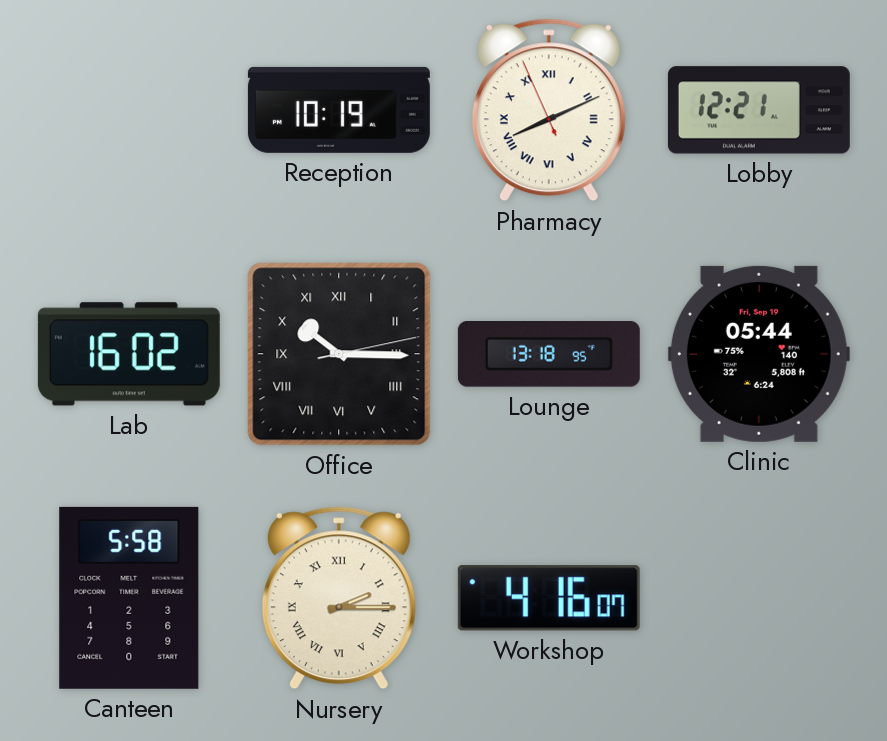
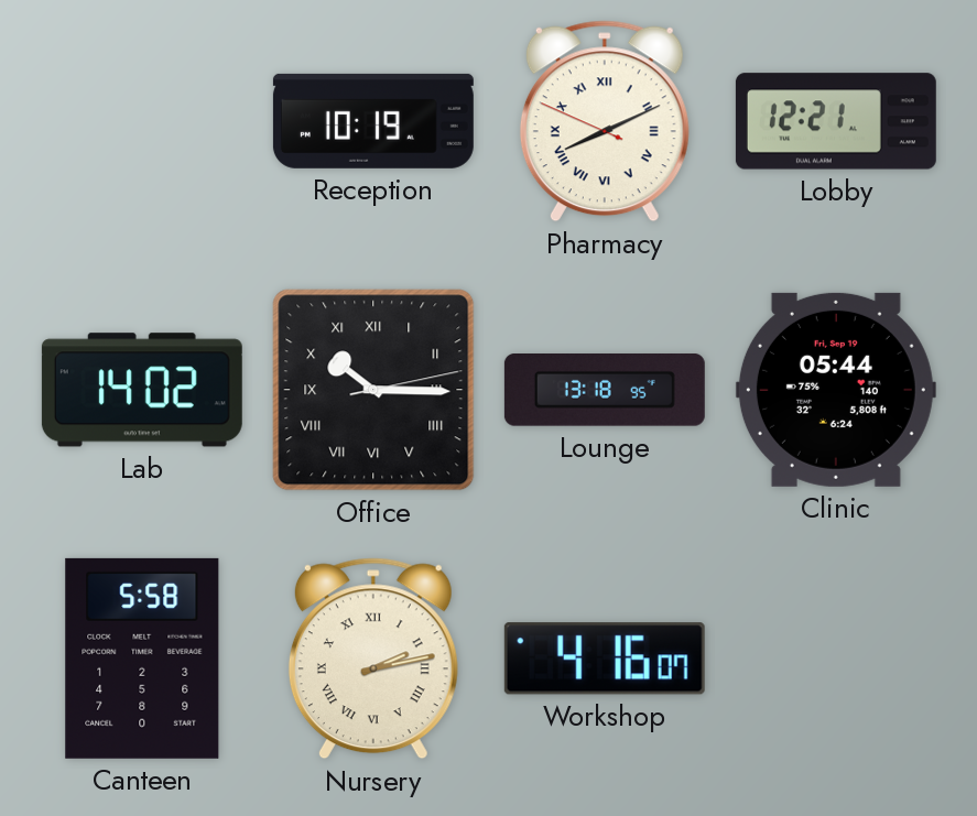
Pharmacy: 8:10:56 -> 8:10:49 (605, 121)
Lab: 16:02 -> 14:02 (142, 390)
Nursery: 2:15 -> 2:13 (373, 659)
